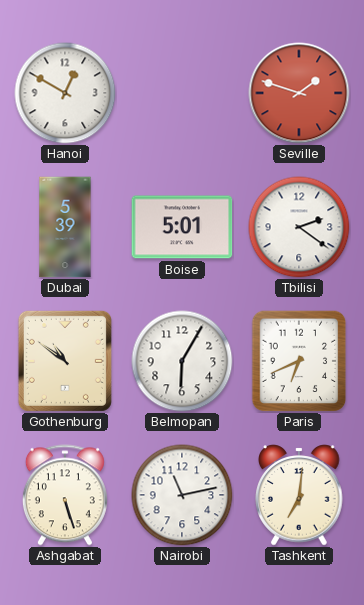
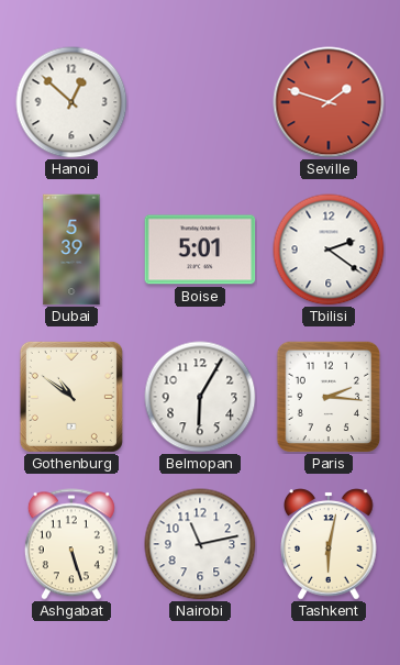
Hanoi: 12:50 -> 12:52 (71, 102)
Paris: 6:41 -> 2:16 (329, 397)
Tashkent: 7:01 -> 6:02 (329, 544)
